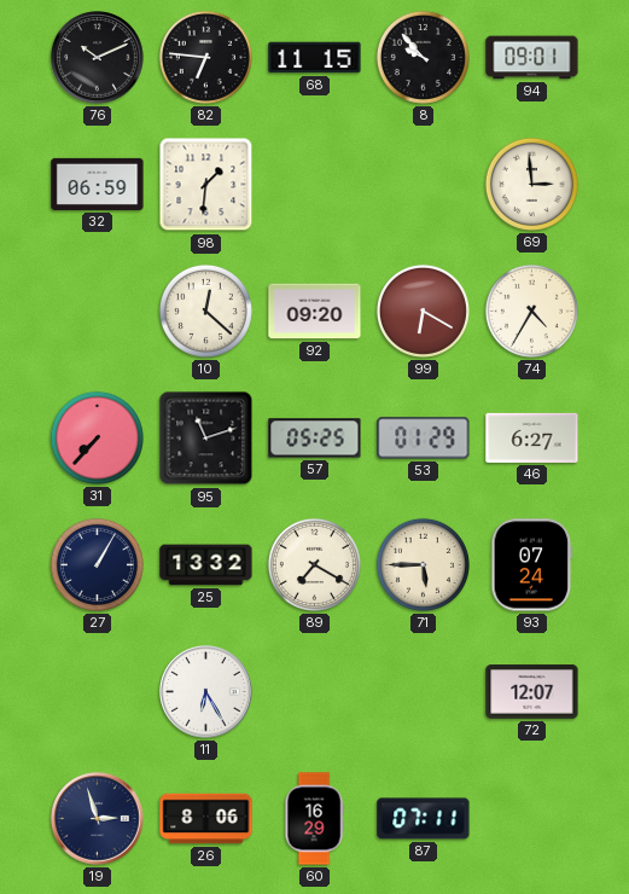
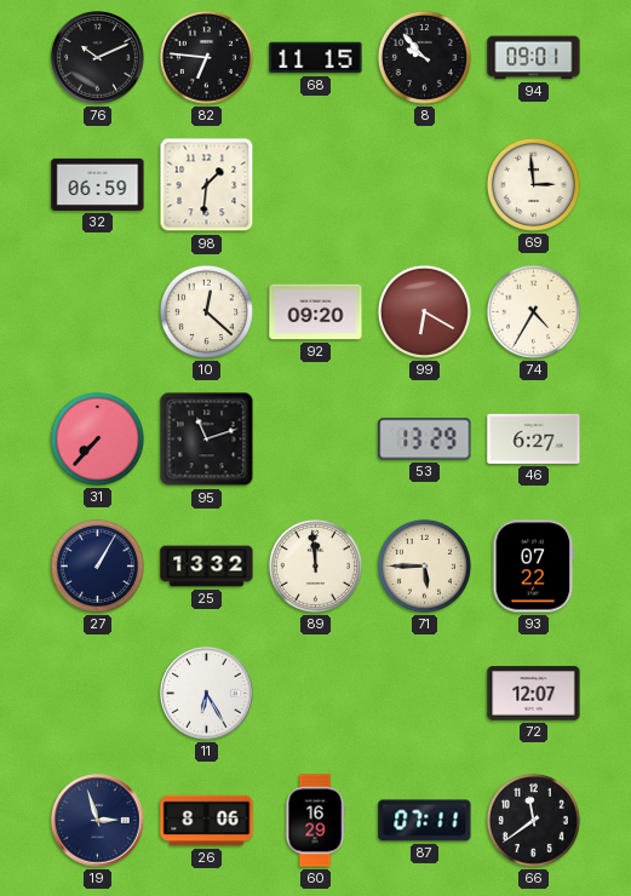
57: 05:25 -> none (315, 439)
53: 01:29 -> 13:29 (425, 440)
89: 7:20 -> 11:59 (315, 565)
93: 07:24 -> 07:22 (534, 567)
66: none -> 11:39 (533, 820)
